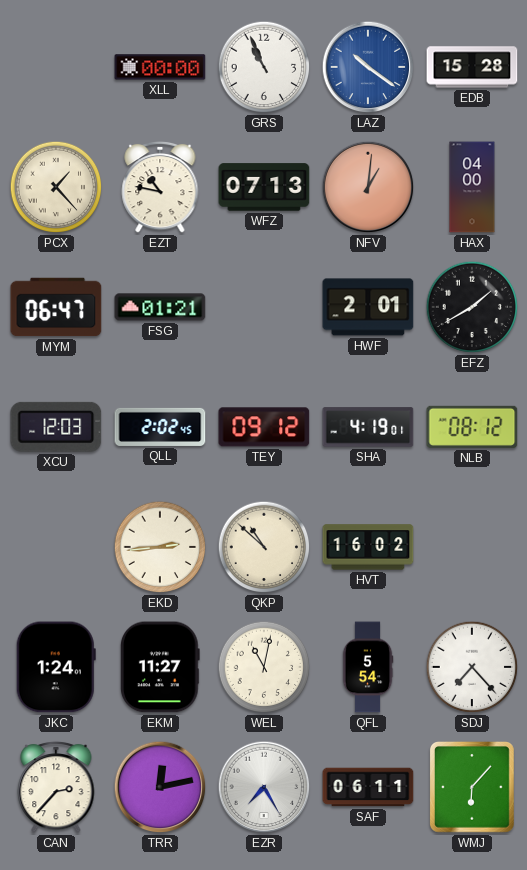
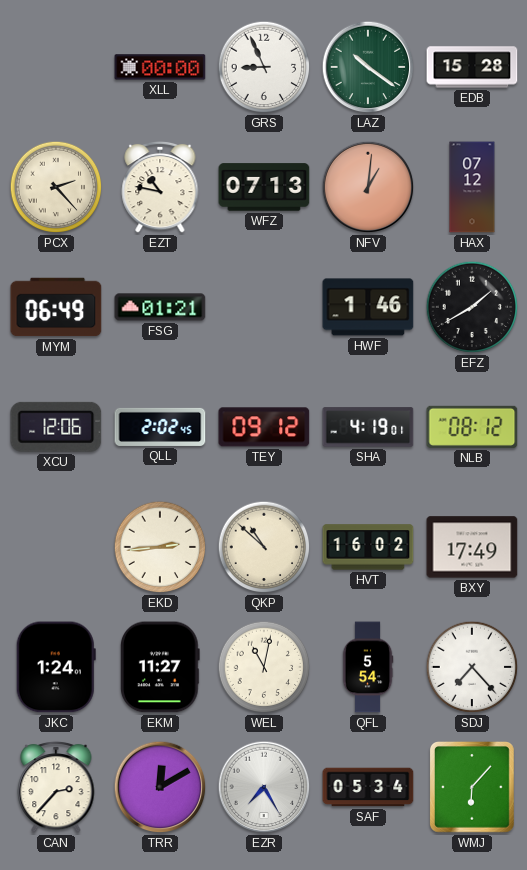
GRS: 10:56 -> 8:56 (264, 67)
LAZ dial: blue -> green (368, 67)
PCX: 1:23 -> 2:23 (56, 187)
HAX: 04:00 -> 07:12 (472, 187)
MYM: 06:47 -> 06:49 (56, 307)
HWF: 2:01 -> 1:46 (368, 307)
XCU: 12:03 -> 12:06 (56, 427)
BXY: none -> 17:49 (472, 547)
TRR: 12:13 -> 12:10 (160, 787)
SAF: 06:11 -> 05:34 (368, 787)
